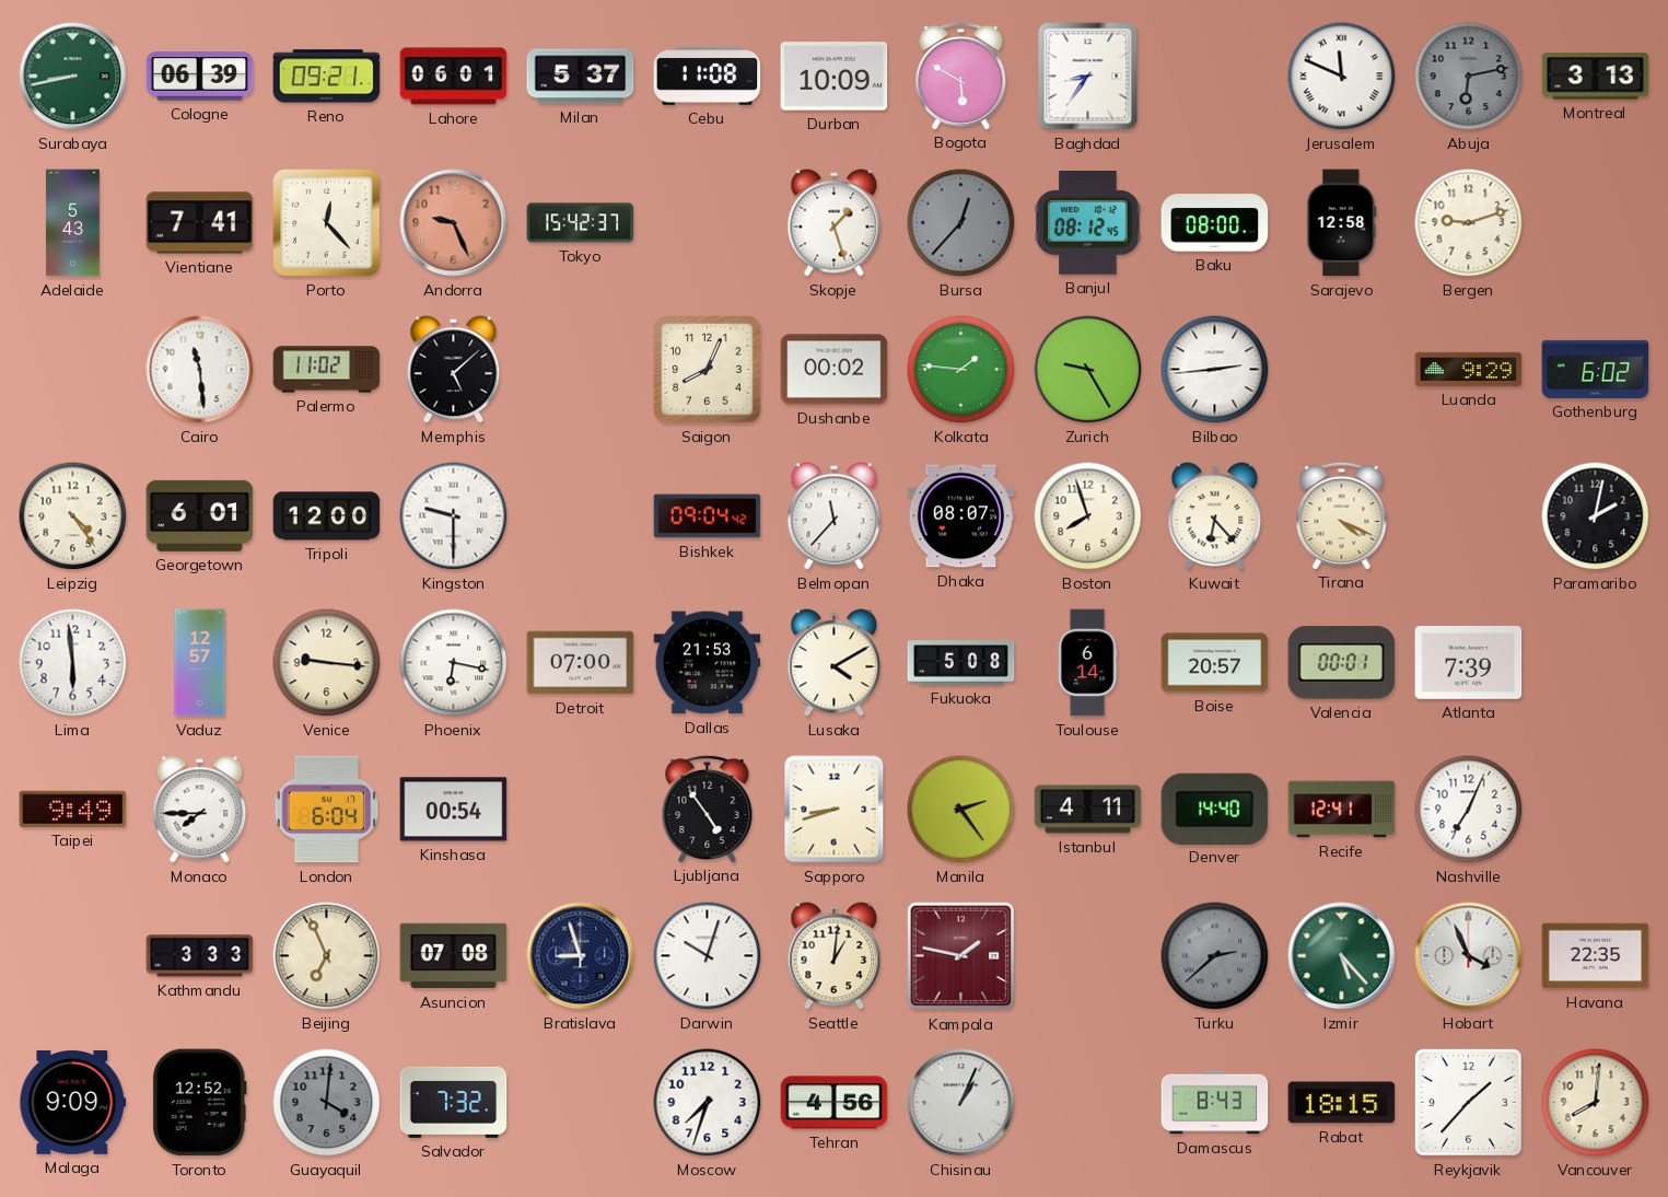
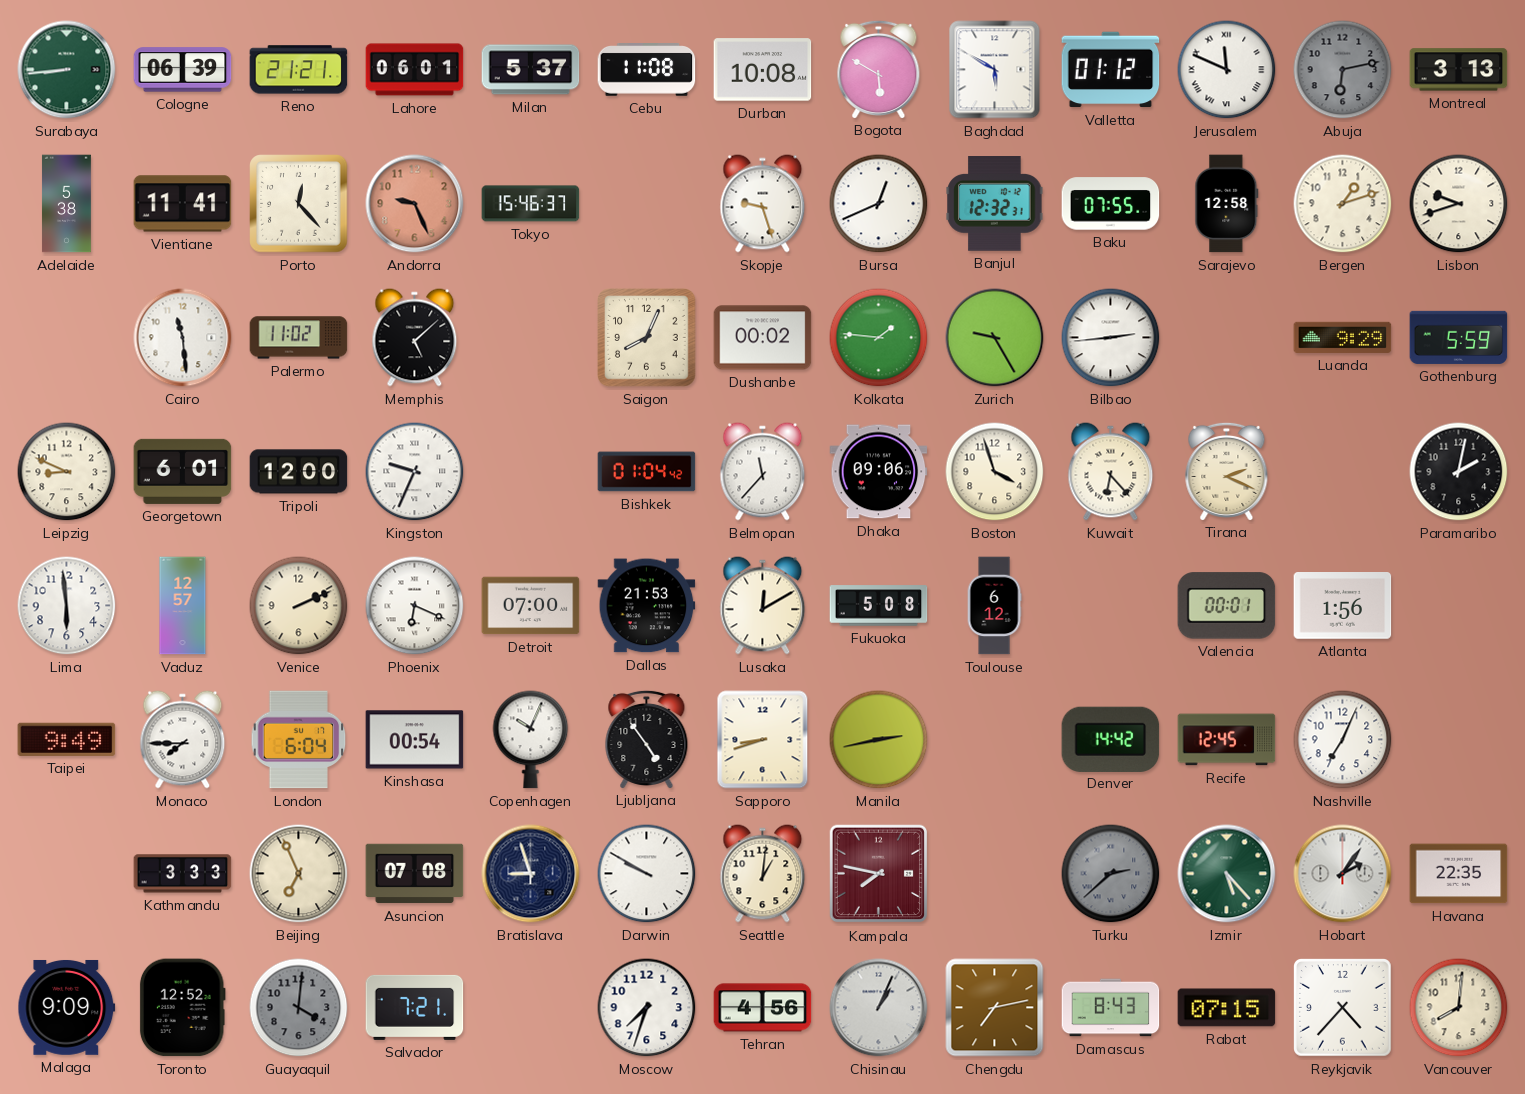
Surabaya: 8:43 -> 8:44 (67, 70)
Reno: 09:21 -> 21:21 (299, 70)
Durban: 10:09 -> 10:08 (763, 70)
Baghdad: 8:36 -> 5:50 (995, 70)
Valletta: none -> 01:12 (1111, 70)
Adelaide: 5:43 -> 5:38 (66, 204)
Vientiane: 7:41 -> 11:41 (183, 204)
Tokyo: 15:42 -> 15:46 (531, 204)
Skopje: 1:27 -> 9:27 (763, 204)
Bursa: 12:37 -> 12:41 (879, 204)
Bursa dial: grey -> white (879, 204)
Banjul: 08:12 -> 12:32 (995, 204)
Baku: 08:00 -> 07:55 (1111, 204)
Bergen: 9:12 -> 1:12 (1343, 204)
Lisbon: none -> 9:42 (1459, 204)
Gothenburg: 6:02 -> 5:59 (1459, 337)
Leipzig: 4:24 -> 8:49 (67, 472)
Kingston: 9:30 -> 9:34 (415, 472)
Bishkek: 09:04 -> 01:04 (647, 472)
Dhaka: 08:07 -> 09:06 (879, 472)
Boston: 7:57 -> 3:57 (995, 472)
Tirana: 4:19 -> 2:19 (1227, 471)
Venice: 9:16 -> 2:11 (299, 606)
Phoenix: 6:17 -> 6:19 (415, 606)
Lusaka: 4:10 -> 12:10 (763, 606)
Toulouse: 6:14 -> 6:12 (994, 606)
Boise: 20:57 -> none (1215, 663)
Atlanta: 7:39 -> 1:56 (1343, 606)
Copenhagen: none -> 10:04 (531, 740)
Manila: 2:24 -> 2:43 (879, 740)
Istanbul: 4:11 -> none (1088, 810)
Denver: 14:40 -> 14:42 (1111, 739)
Recife: 12:41 -> 12:45 (1227, 740)
Darwin: 10:03 -> 9:50 (647, 874)
Kampala: 1:47 -> 7:47 (879, 874)
Hobart: 3:56 -> 2:06 (1343, 874)
Salvador: 7:32 -> 7:21 (415, 1007)
Chengdu: none -> 7:13 (995, 1008)
Rabat: 18:15 -> 07:15 (1227, 1008)
Reykjavik: 1:37 -> 4:37 (1343, 1008)
